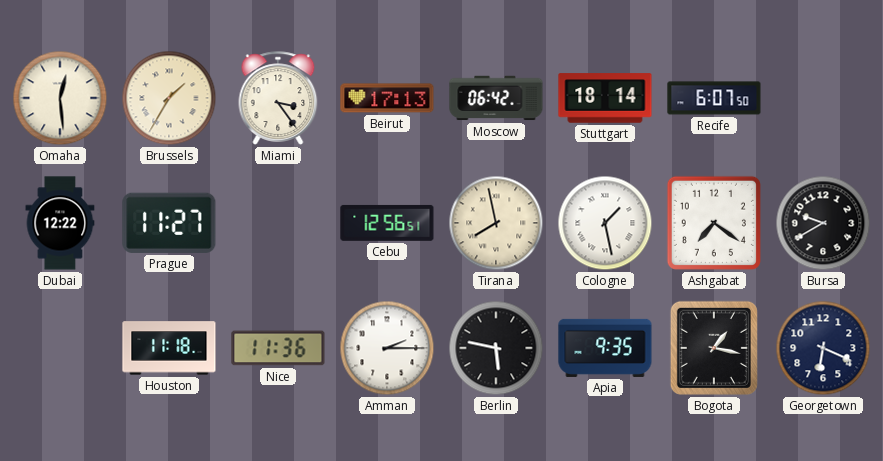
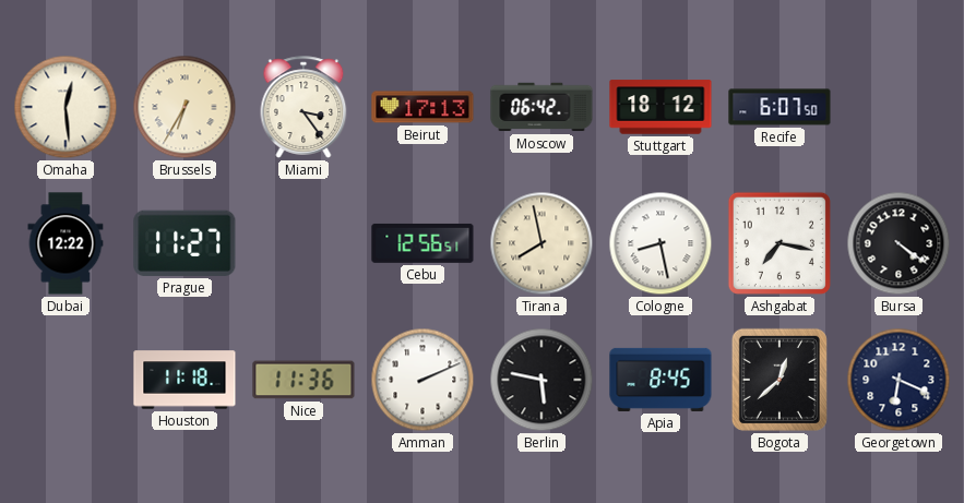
Brussels: 1:35 -> 6:35 (185, 107)
Stuttgart: 18:14 -> 18:12 (660, 107)
Cologne: 1:28 -> 8:28 (660, 243)
Ashgabat: 7:21 -> 7:17 (779, 243)
Bursa: 9:40 -> 4:21 (898, 243)
Amman: 2:15 -> 2:11 (423, 380)
Apia: 9:35 -> 8:45 (660, 380)
Bogota: 1:17 -> 12:38 (779, 380)
